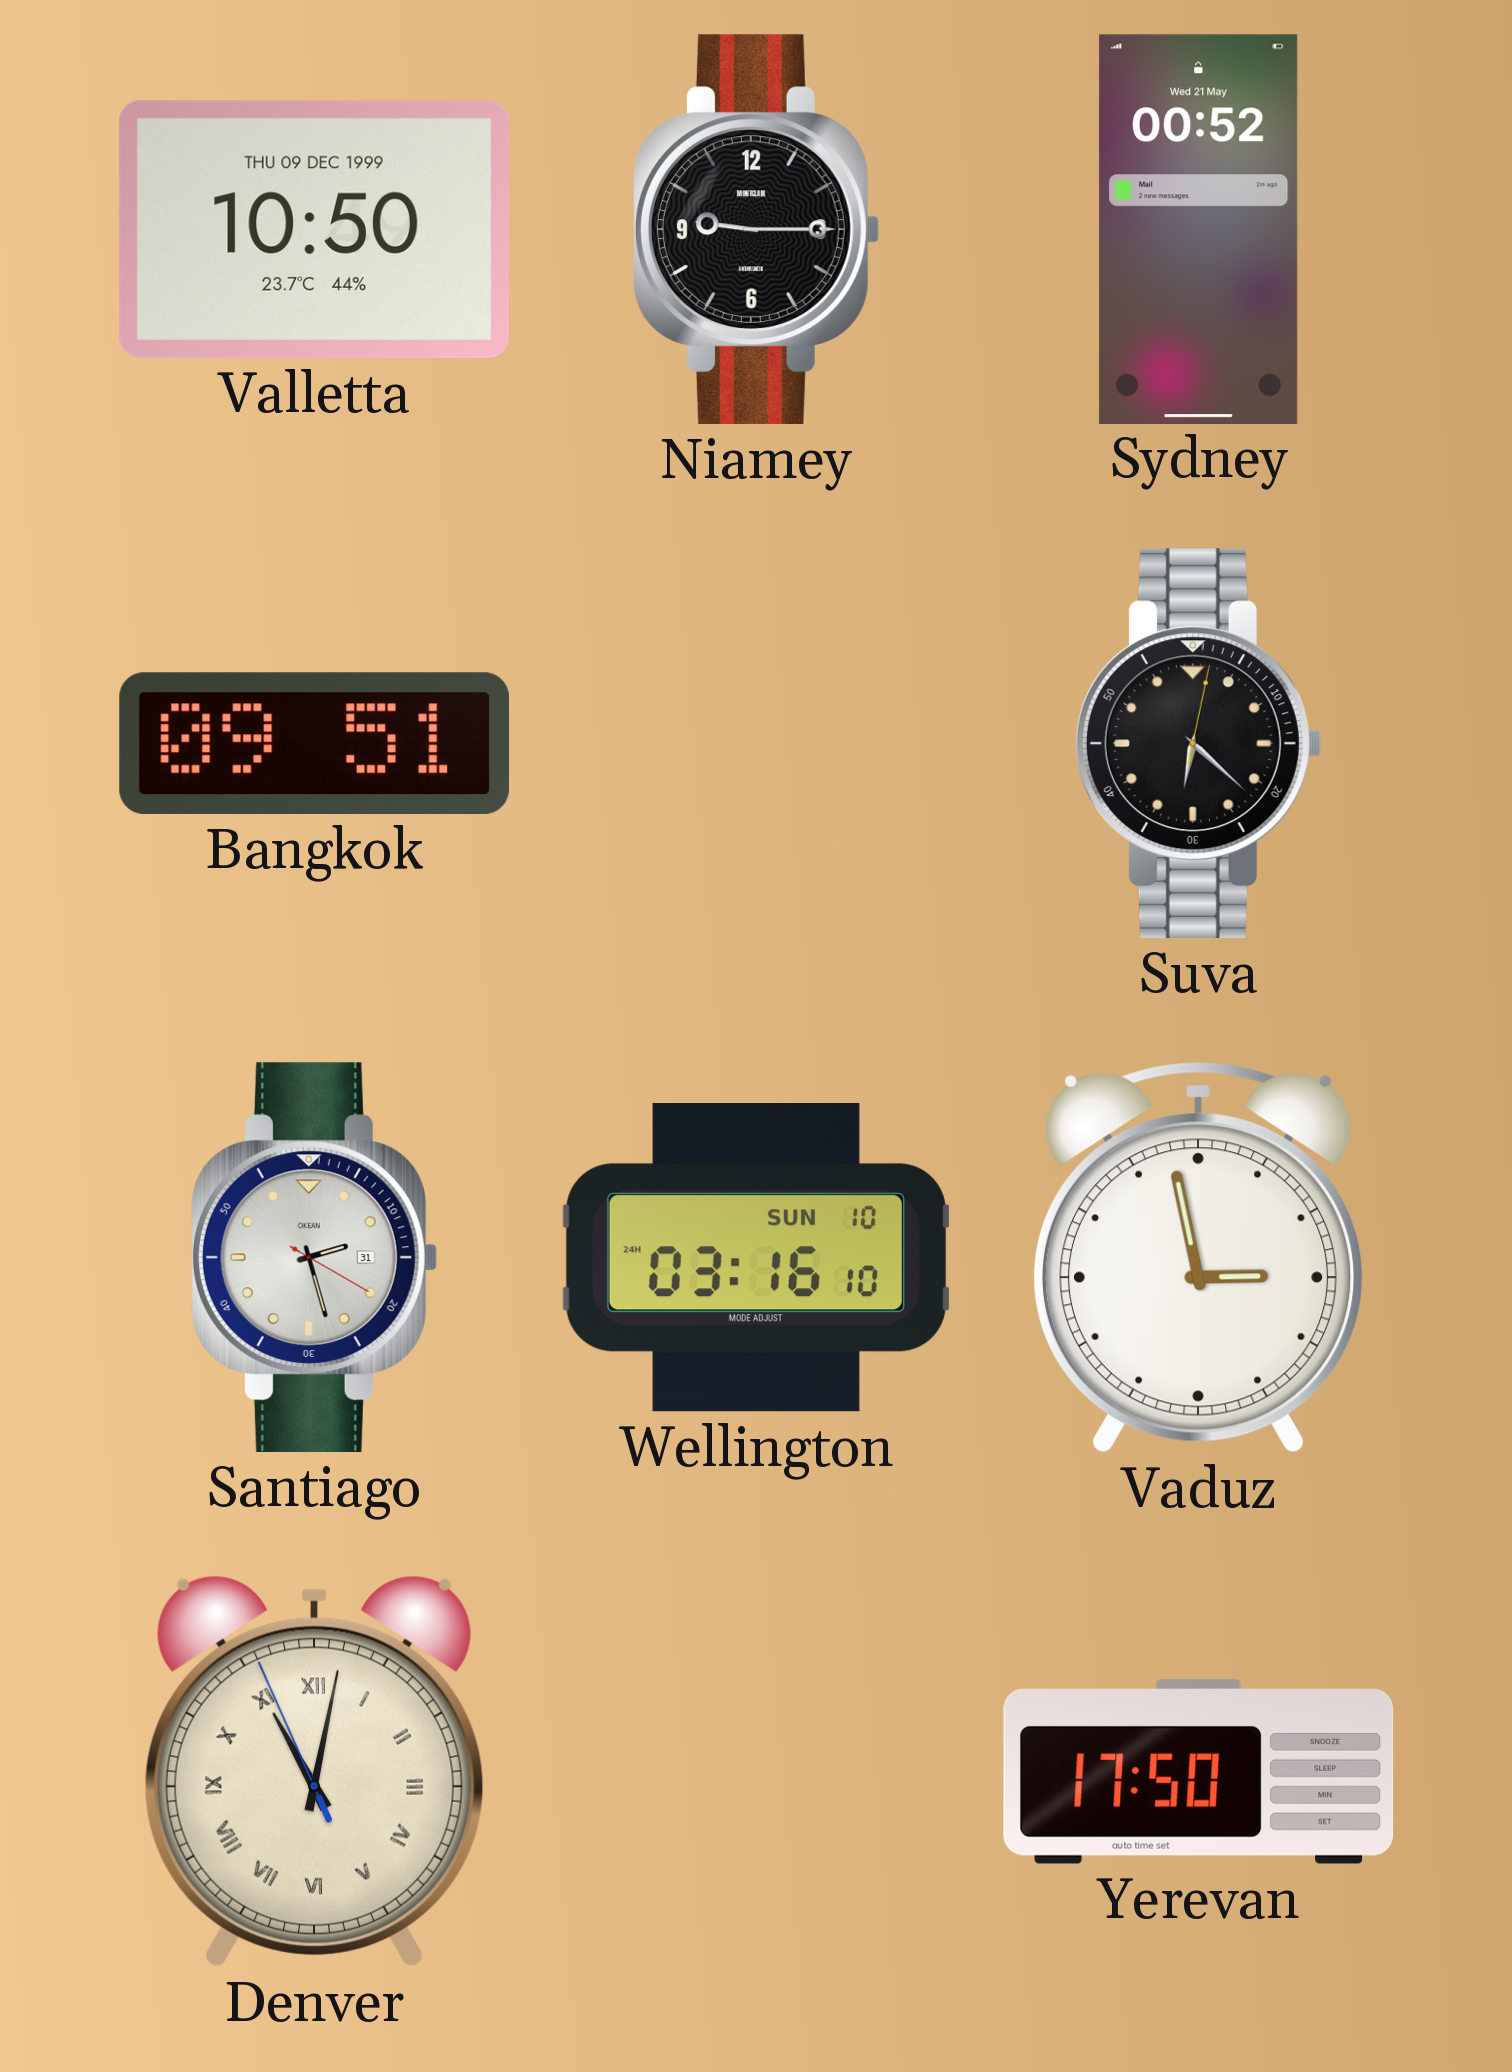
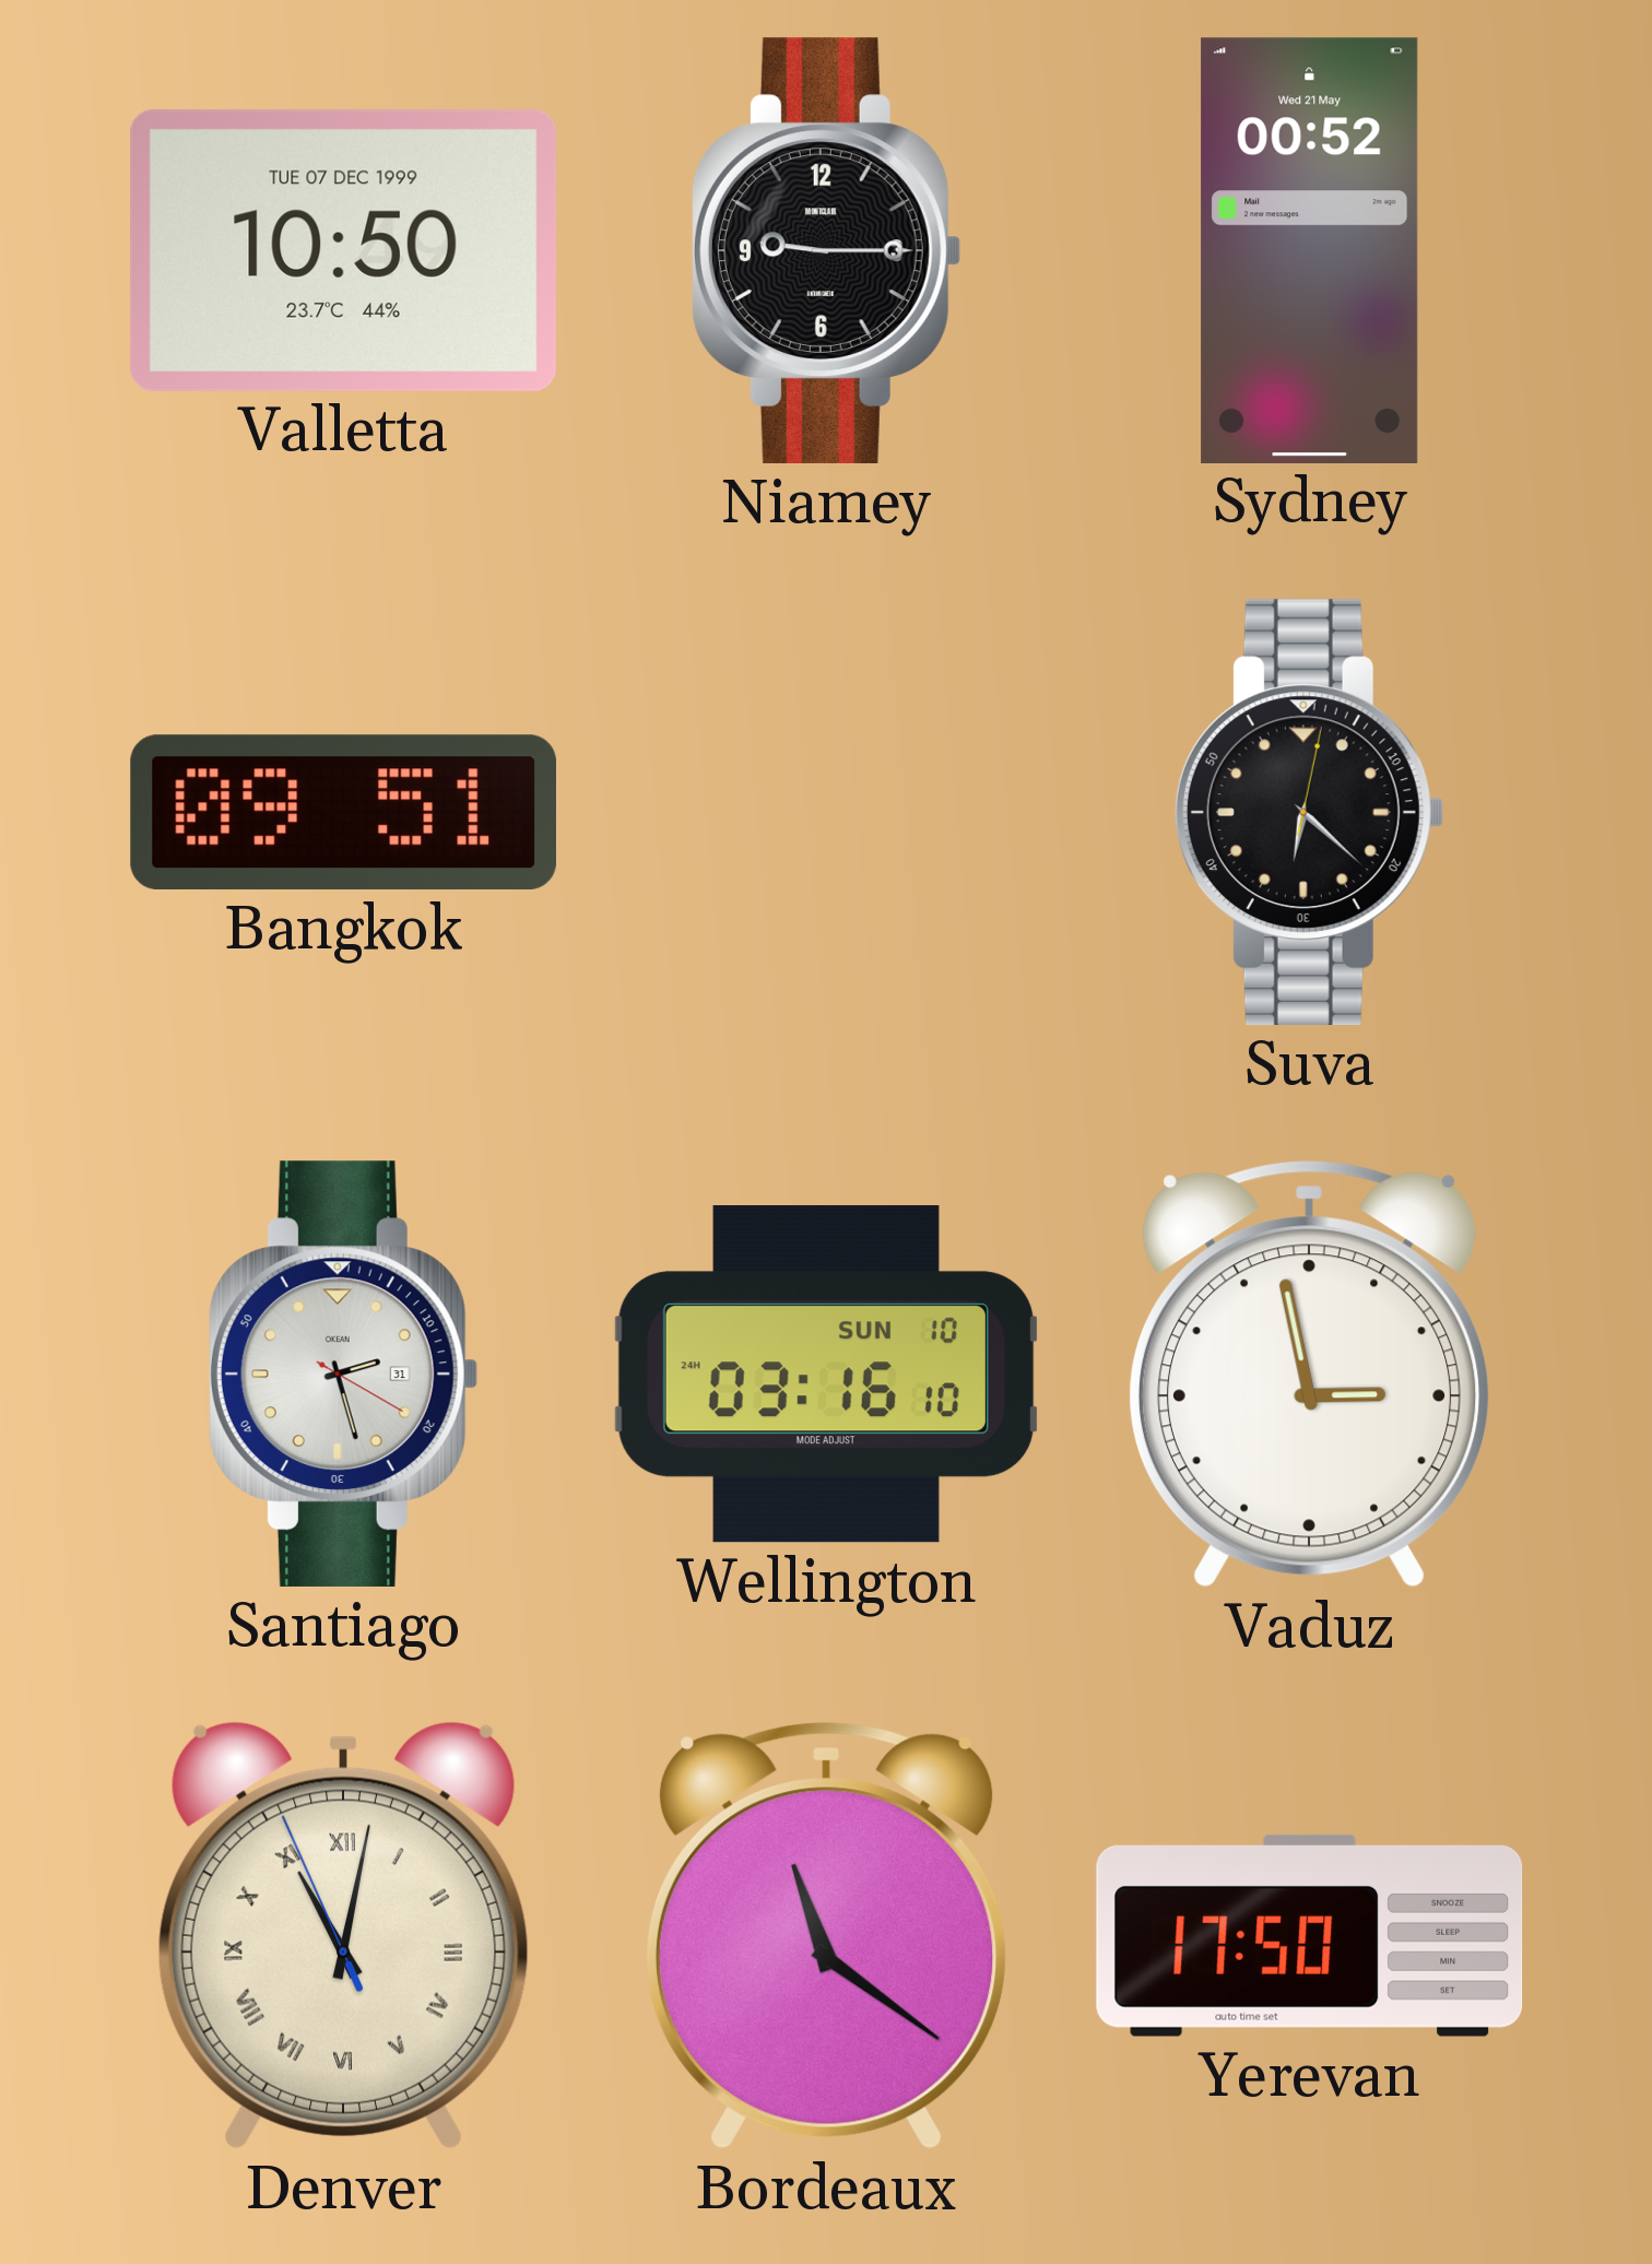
Valletta date: THU 09 DEC 1999 -> TUE 07 DEC 1999 (343, 250)
Bordeaux: none -> 11:21 (826, 1935)
